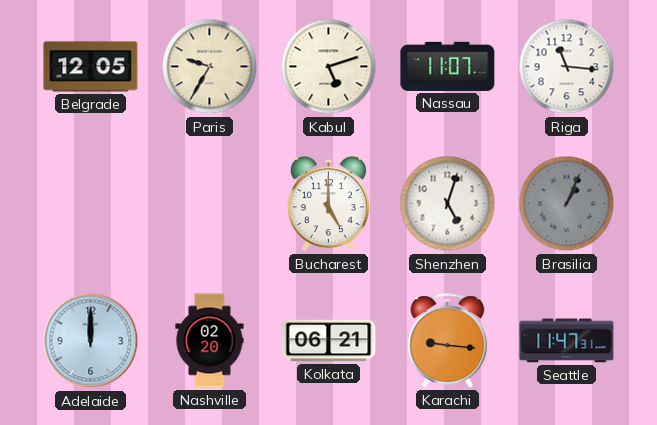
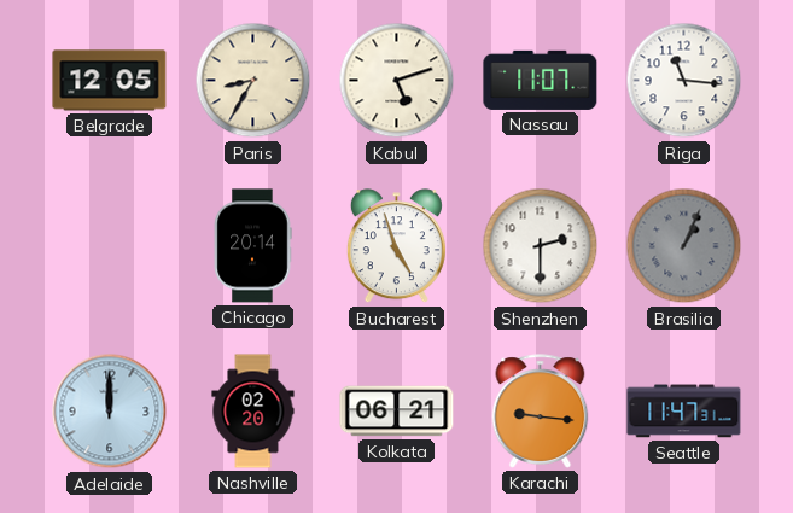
Paris: 9:35 -> 8:35 (253, 81)
Chicago: none -> 20:14 (252, 246)
Bucharest: 5:00 -> 4:57 (396, 246)
Shenzhen: 5:03 -> 2:30 (541, 246)
